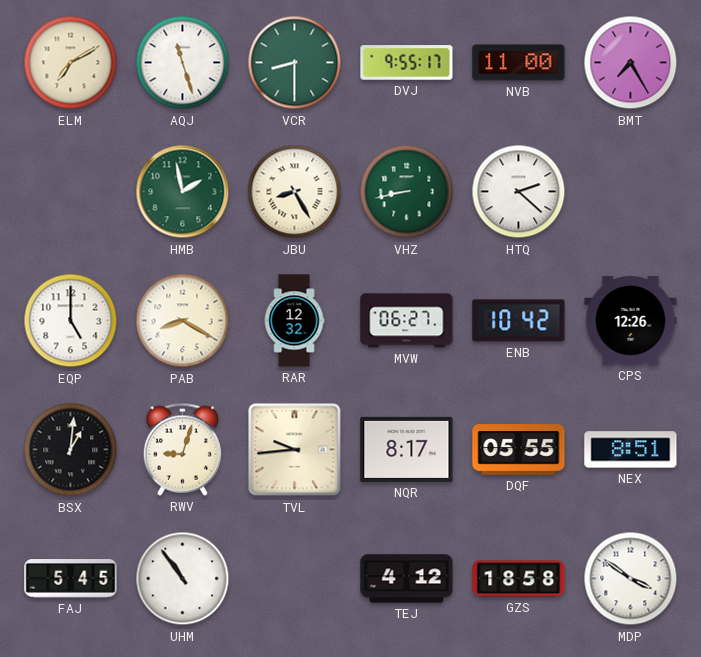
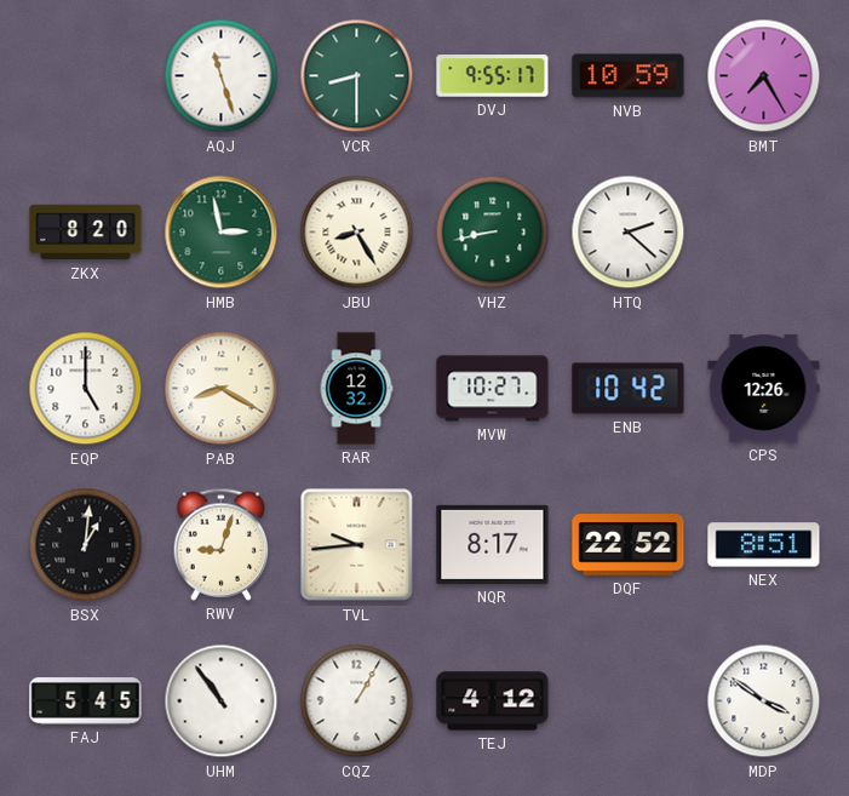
ELM: 7:10 -> none (71, 63)
NVB: 11:00 -> 10:59 (629, 76)
ZKX: none -> 8:20 (86, 233)
HMB: 1:58 -> 2:58 (222, 233)
MVW: 06:27 -> 10:27 (493, 389)
DQF: 05:55 -> 22:52 (629, 545)
CQZ: none -> 1:05 (357, 701)
GZS: 18:58 -> none (519, 579)
